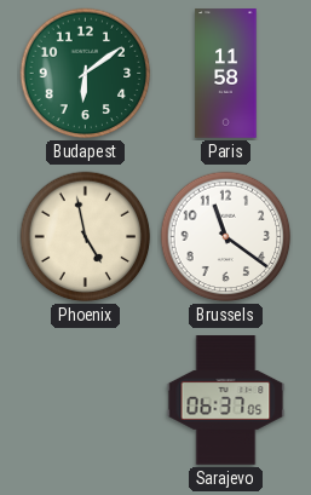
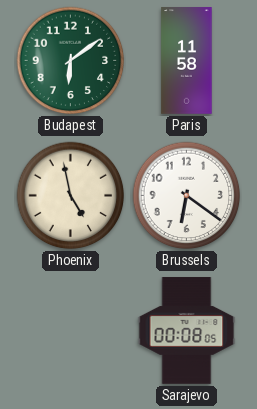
Brussels: 11:21 -> 6:21 (187, 196)
Sarajevo: 06:37 -> 00:08 (187, 331)
